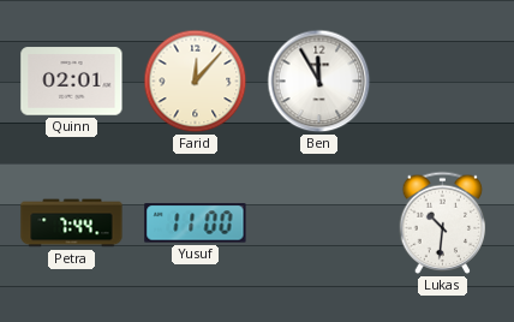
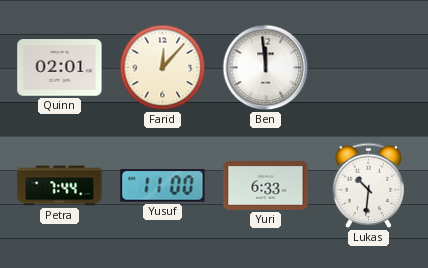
Ben: 11:55 -> 11:59 (266, 68)
Yuri: none -> 6:33 (266, 186)
